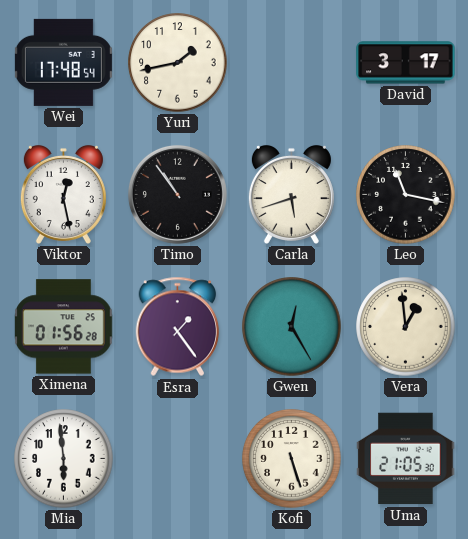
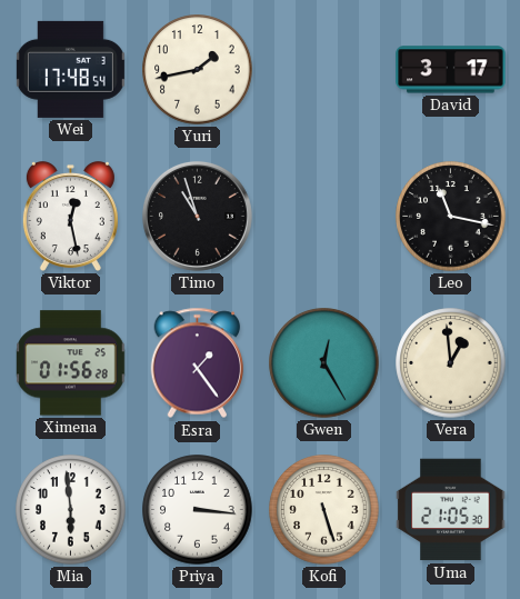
Timo: 10:54 -> 10:57 (197, 216)
Carla: 5:42 -> none (291, 194)
Priya: none -> 3:16 (198, 510)
